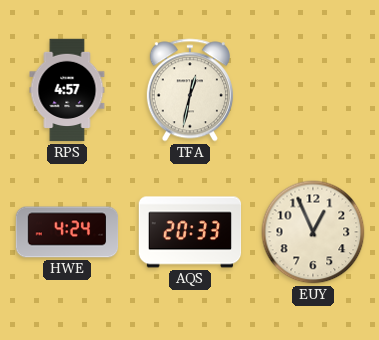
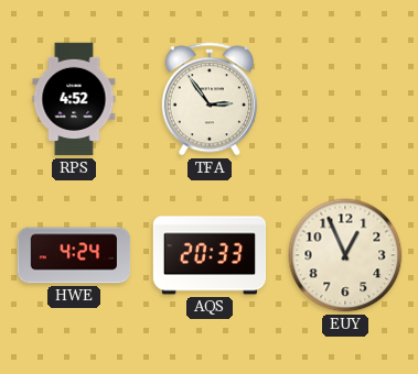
RPS: 4:57 -> 4:52 (74, 99)
TFA: 12:32 -> 2:54 (210, 99)
